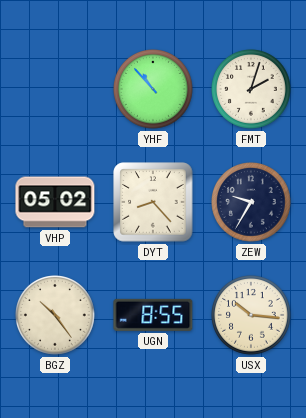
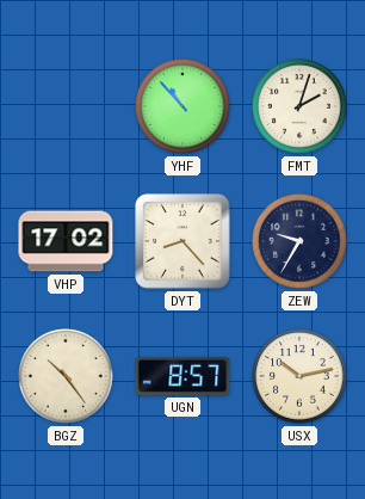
VHP: 05:02 -> 17:02 (66, 241)
UGN: 8:55 -> 8:57 (182, 376)
USX: 10:16 -> 10:13 (301, 377)
